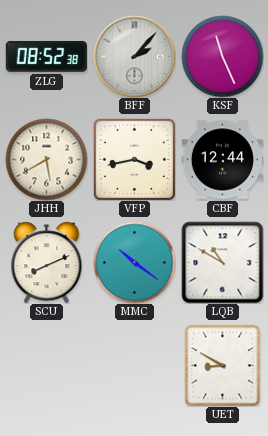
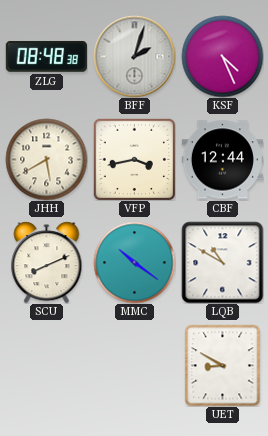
ZLG: 08:52 -> 08:48 (46, 56)
BFF: 2:07 -> 2:03 (134, 56)
KSF: 11:26 -> 4:26 (222, 56)
